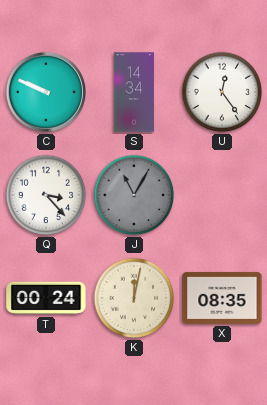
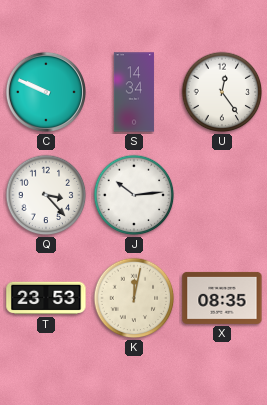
J: 11:05 -> 10:14 (134, 195)
J dial: grey -> white (134, 195)
T: 00:24 -> 23:53 (46, 298)
